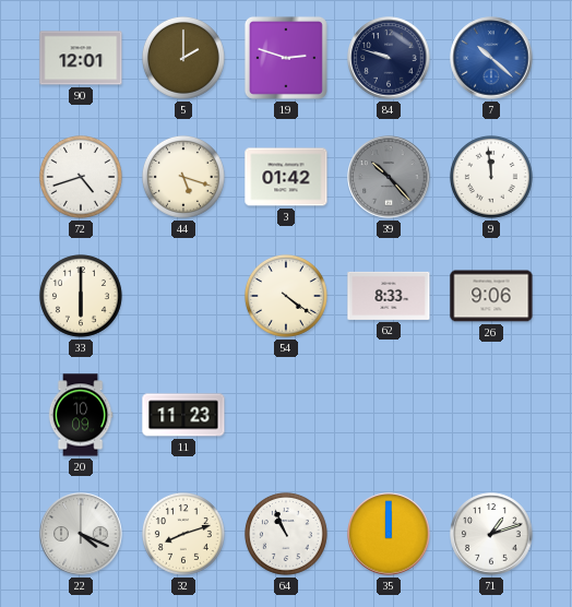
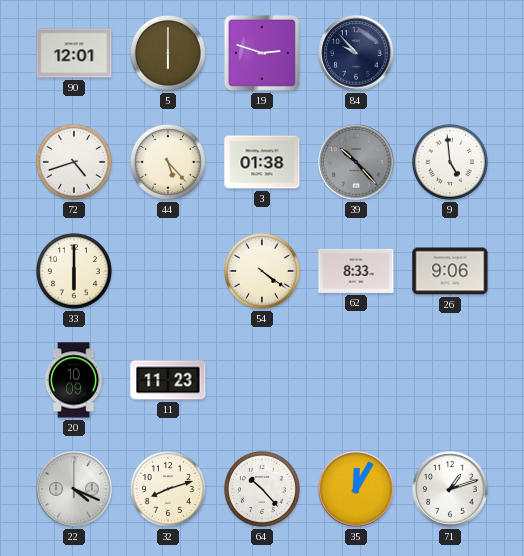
5: 2:00 -> 6:00 (168, 53)
84: 9:48 -> 9:53 (356, 53)
7: 10:22 -> none (491, 58)
44: 5:18 -> 5:23 (168, 162)
3: 01:42 -> 01:38 (262, 162)
9: 11:59 -> 4:59 (450, 162)
64: 10:56 -> 10:23 (262, 489)
35: 12:00 -> 12:05 (356, 489)
